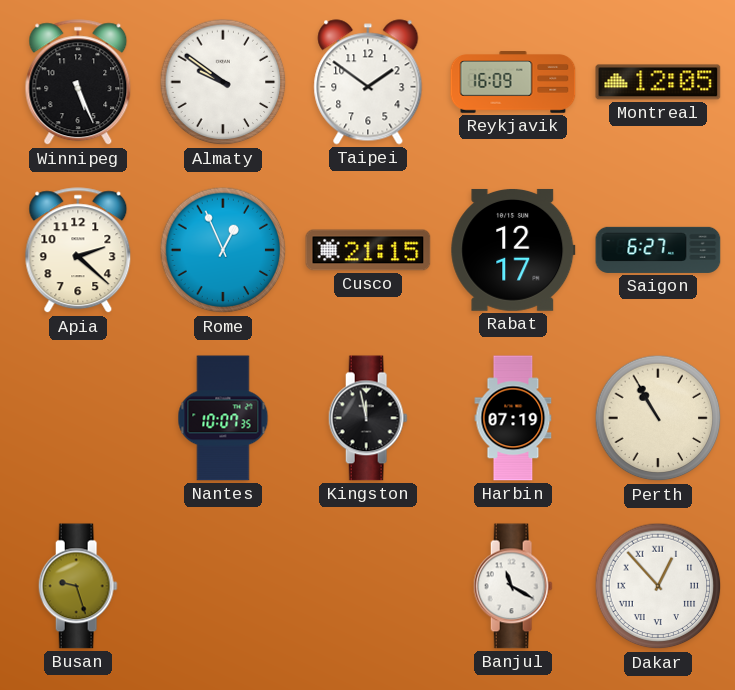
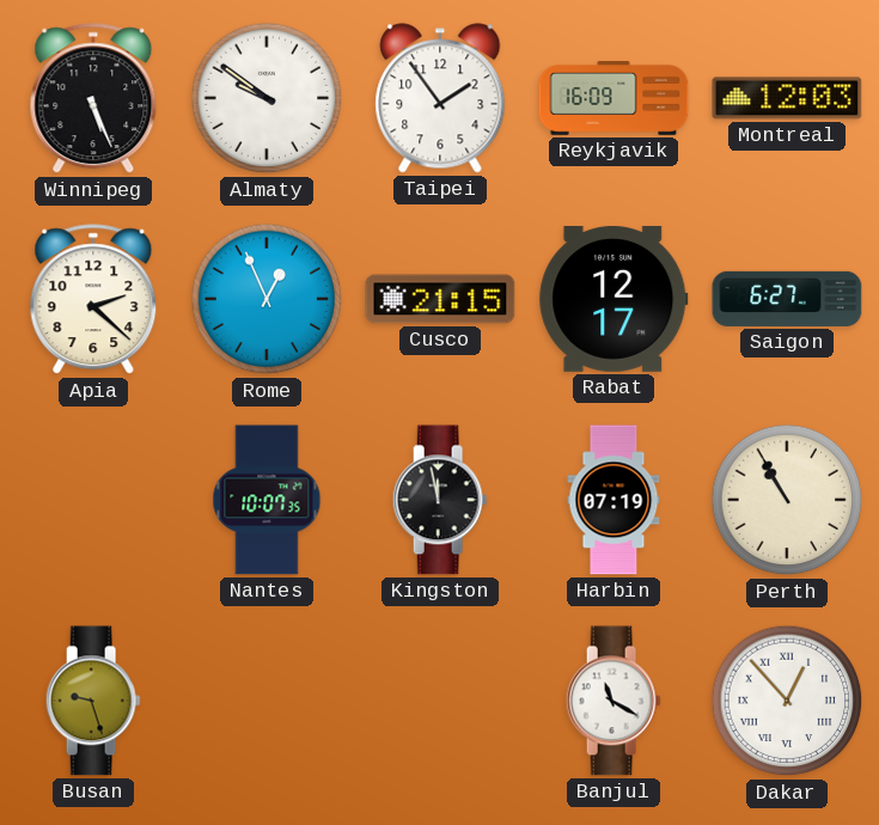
Taipei: 1:51 -> 1:54 (440, 98)
Montreal: 12:05 -> 12:03 (787, 98)
